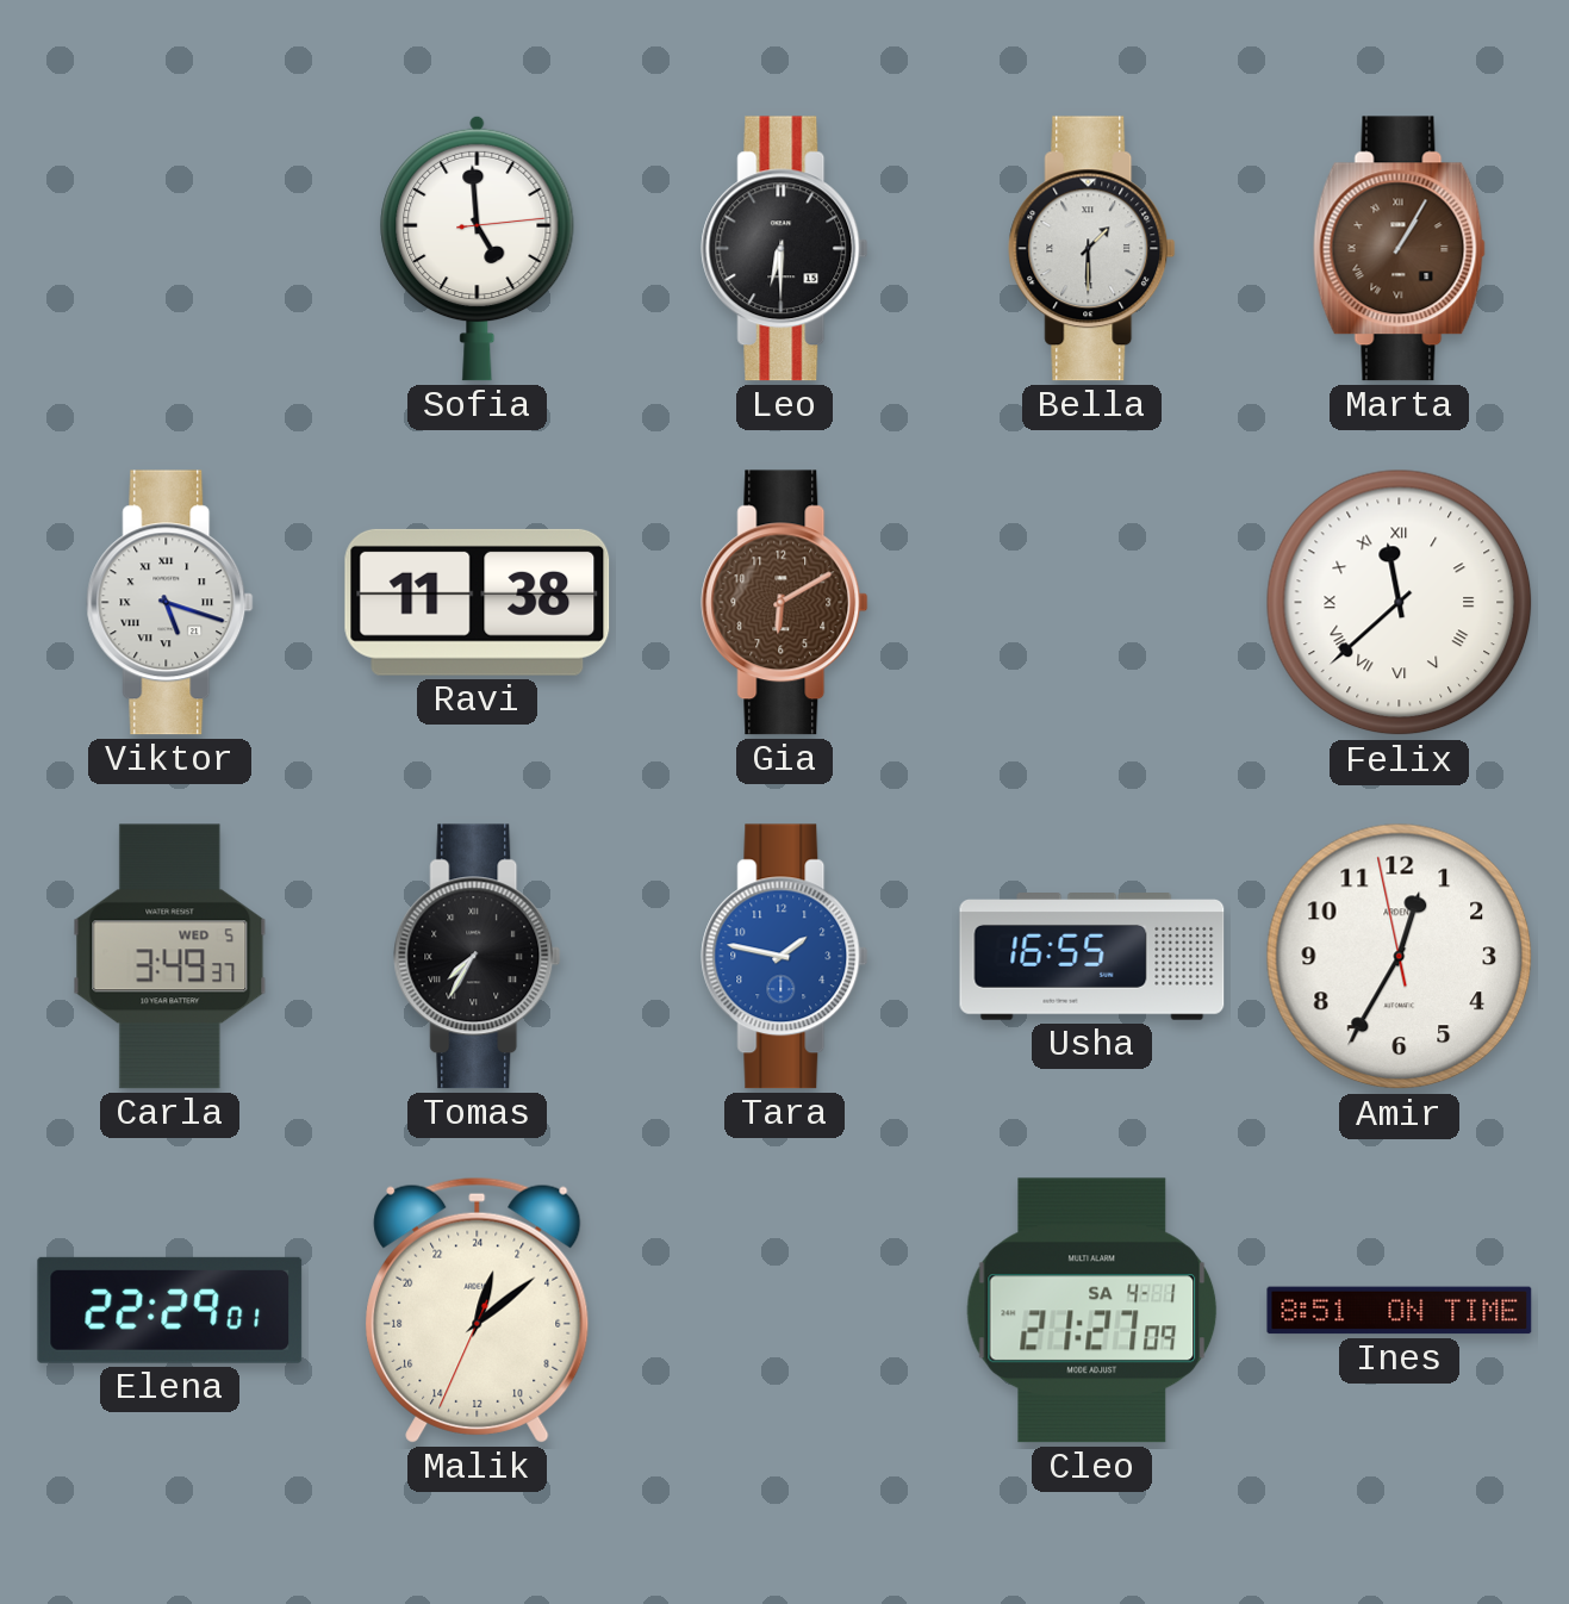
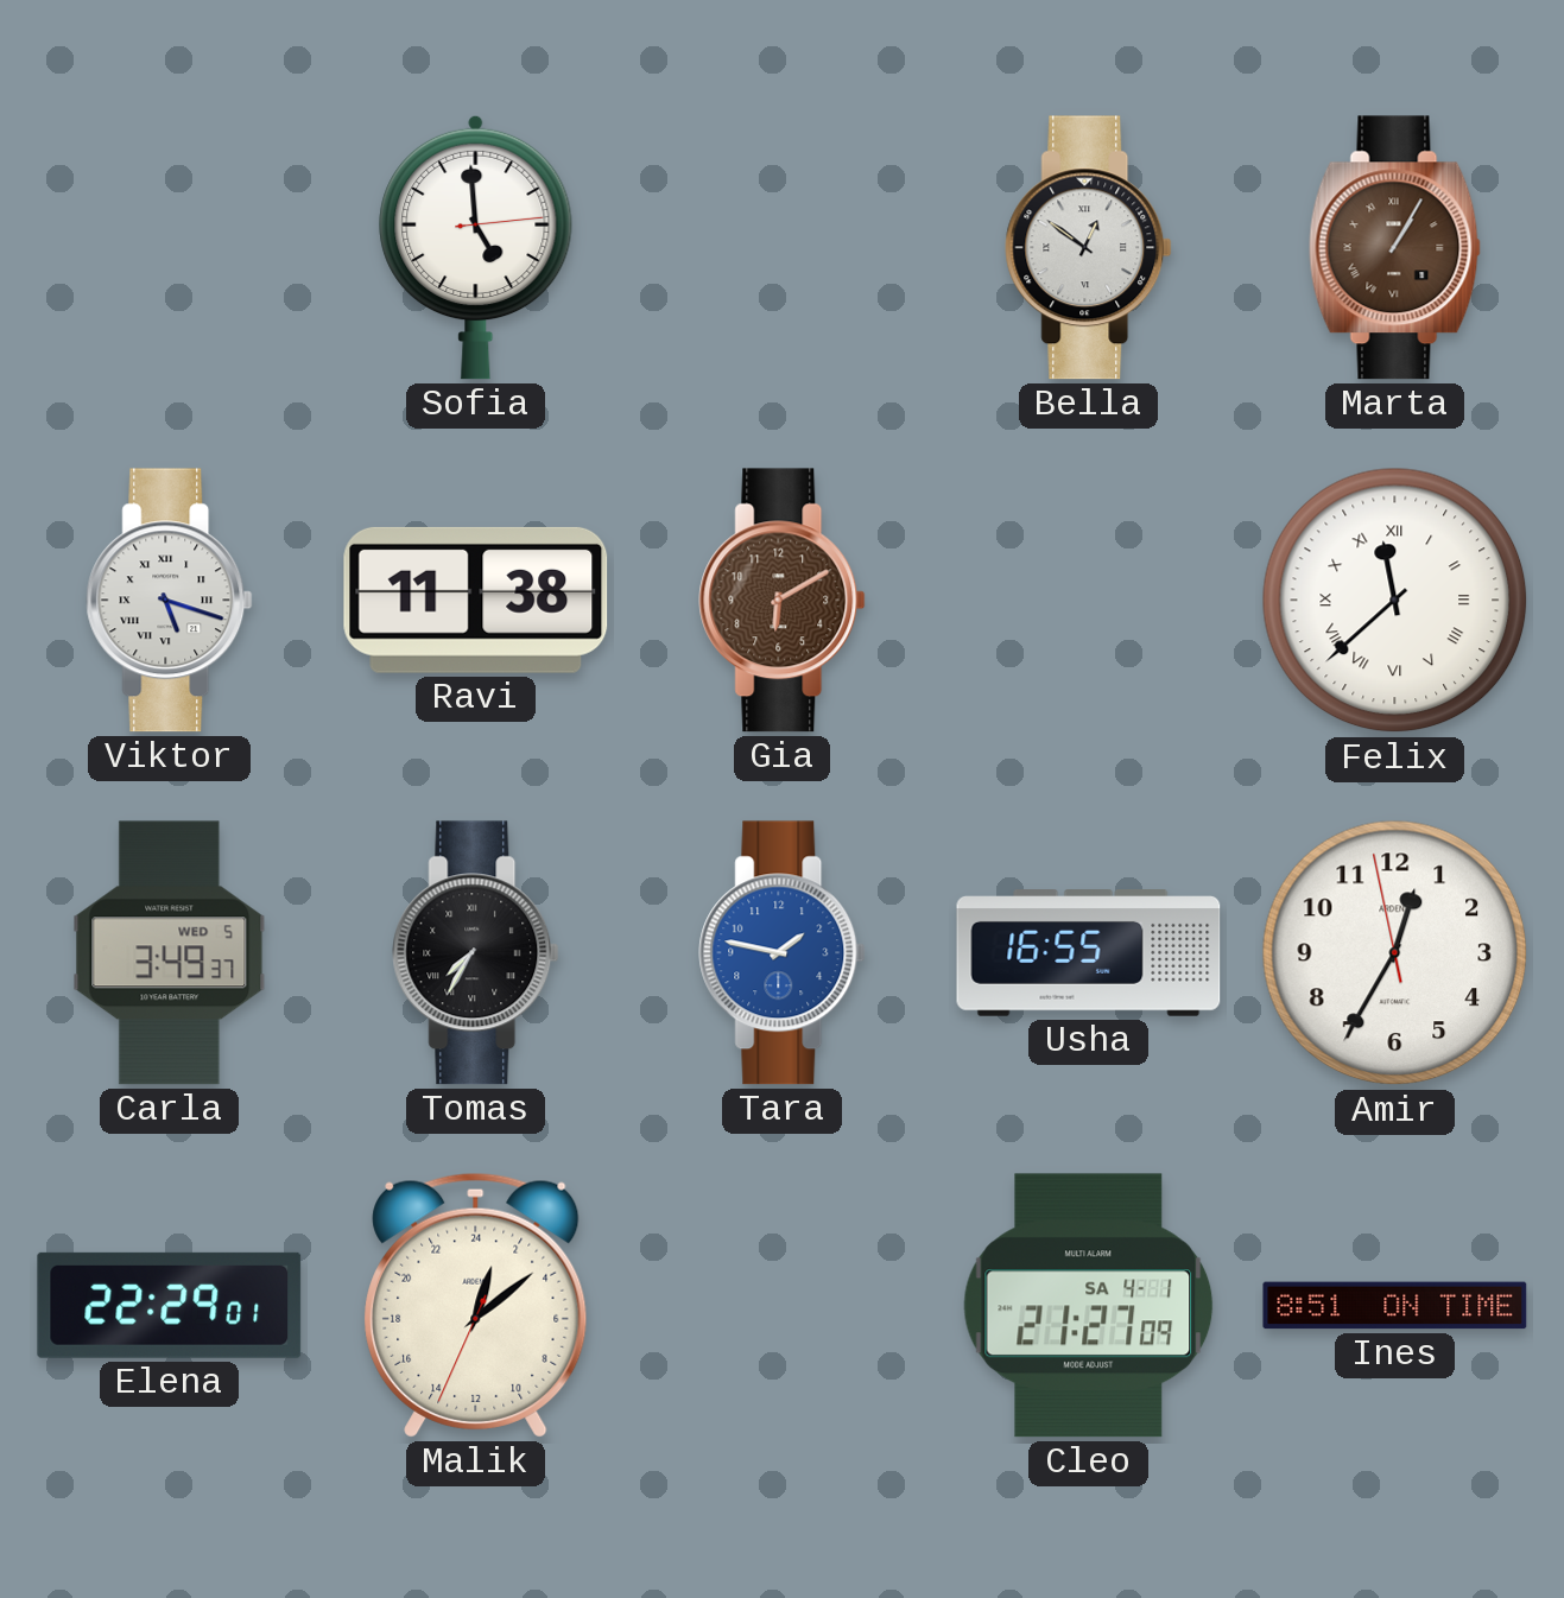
Leo: 6:30 -> none (785, 249)
Bella: 1:30 -> 12:51 (1089, 248)
